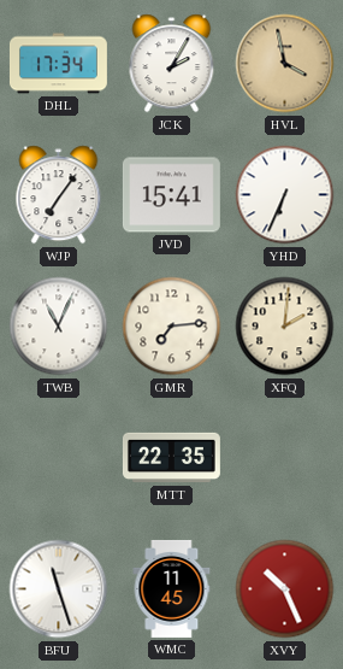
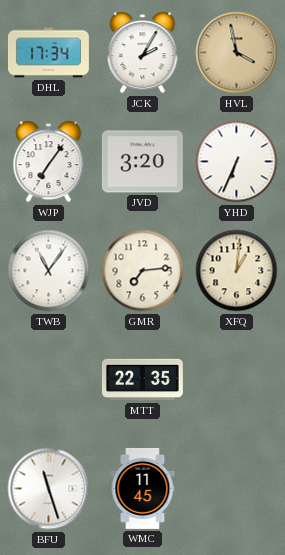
JVD: 15:41 -> 3:20 (142, 162)
TWB: 11:04 -> 11:06 (49, 271)
XFQ: 2:01 -> 1:01 (237, 271)
XVY: 10:26 -> none (285, 589)
